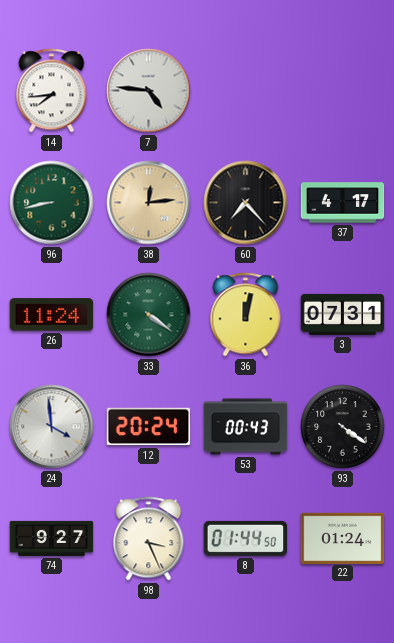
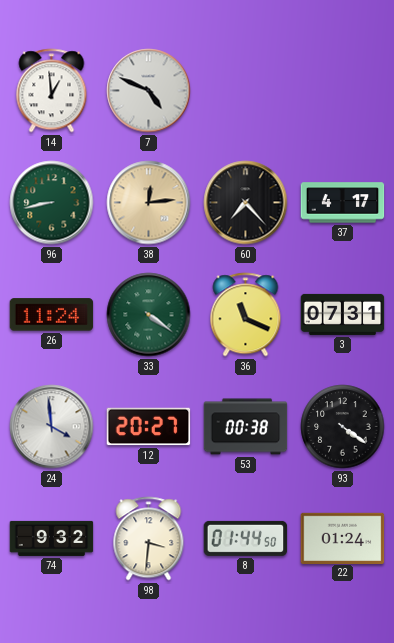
14: 7:44 -> 12:59 (52, 91)
7: 4:46 -> 4:49 (149, 91)
36: 12:02 -> 11:19 (246, 315)
12: 20:24 -> 20:27 (149, 427)
53: 00:43 -> 00:38 (246, 427)
74: 9:27 -> 9:32 (52, 538)
98: 3:26 -> 3:31 (149, 539)
